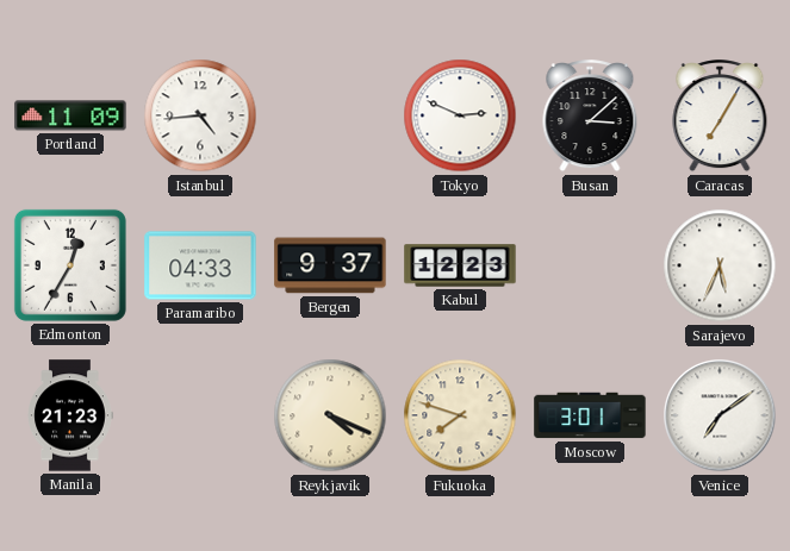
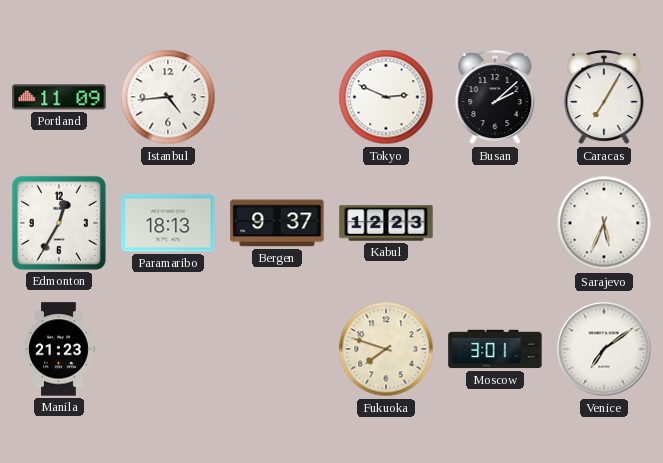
Busan: 3:08 -> 2:08 (495, 98)
Paramaribo: 04:33 -> 18:13 (168, 223)
Reykjavik: 4:19 -> none (330, 415)
